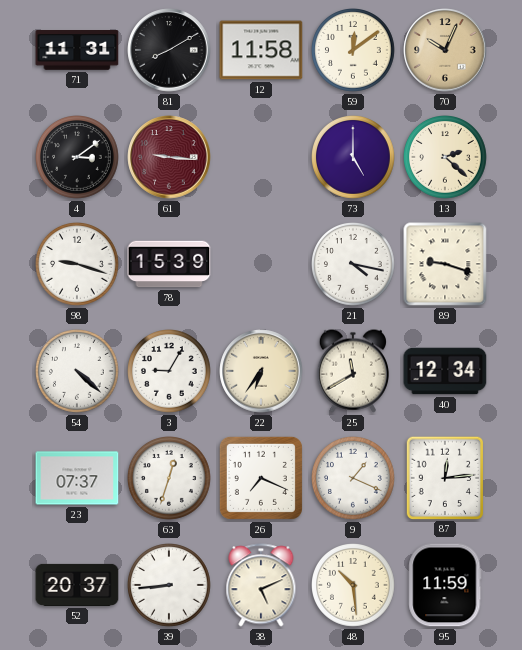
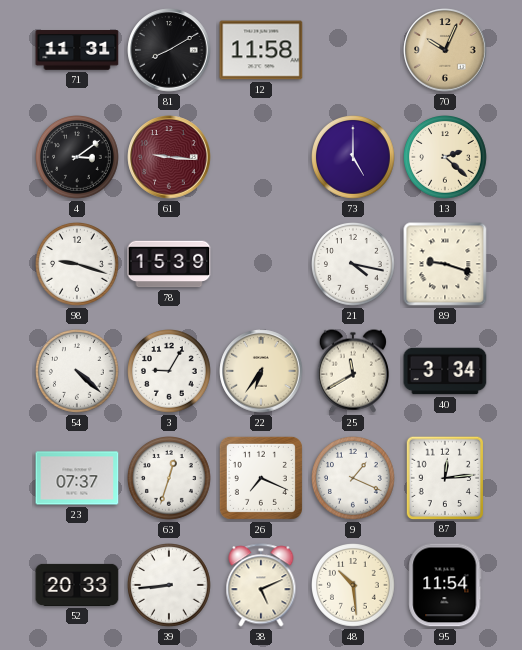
59: 12:09 -> none (354, 51)
40: 12:34 -> 3:34 (445, 371)
52: 20:37 -> 20:33 (77, 585)
95: 11:59 -> 11:54 (445, 585)
